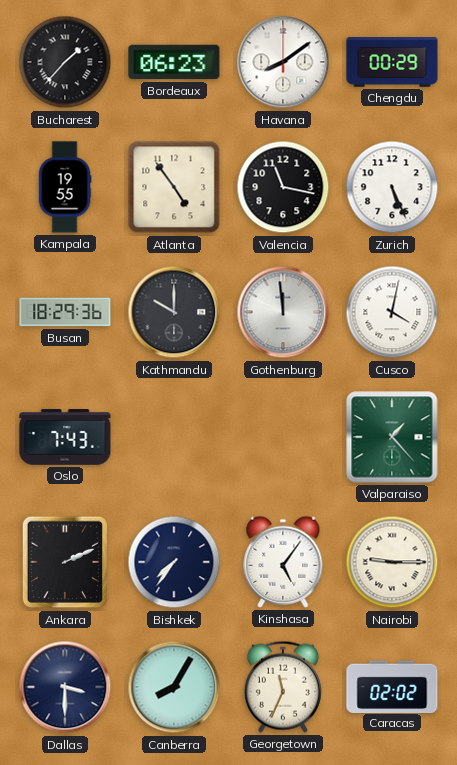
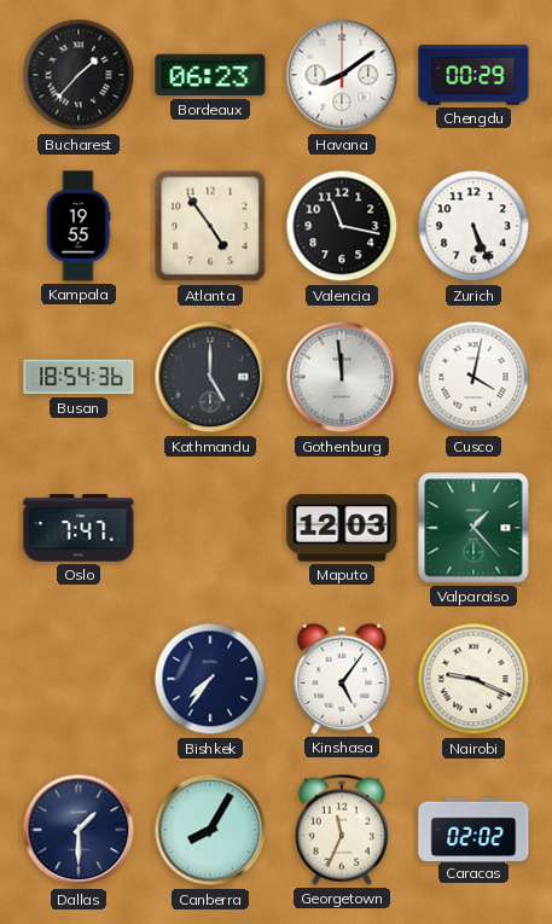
Busan: 18:29 -> 18:54 (79, 377)
Kathmandu: 10:00 -> 5:00 (210, 377)
Oslo: 7:43 -> 7:47 (79, 528)
Maputo: none -> 12:03 (342, 528)
Ankara: 2:11 -> none (65, 562)
Nairobi: 9:15 -> 9:19 (473, 679)
Dallas: 3:30 -> 1:30 (79, 830)
